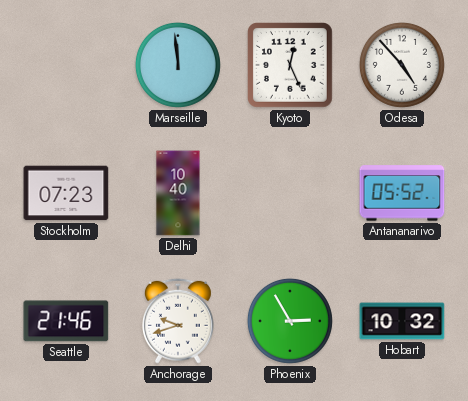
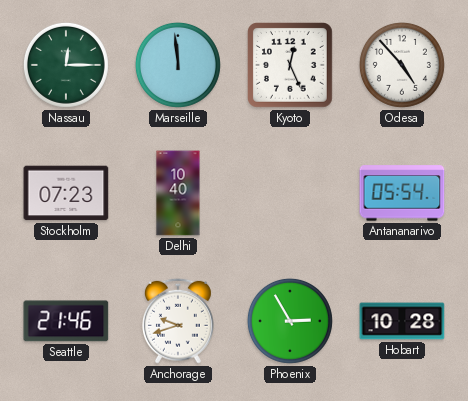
Nassau: none -> 12:15 (66, 65)
Antananarivo: 05:52 -> 05:54 (402, 193)
Hobart: 10:32 -> 10:28 (402, 321)
